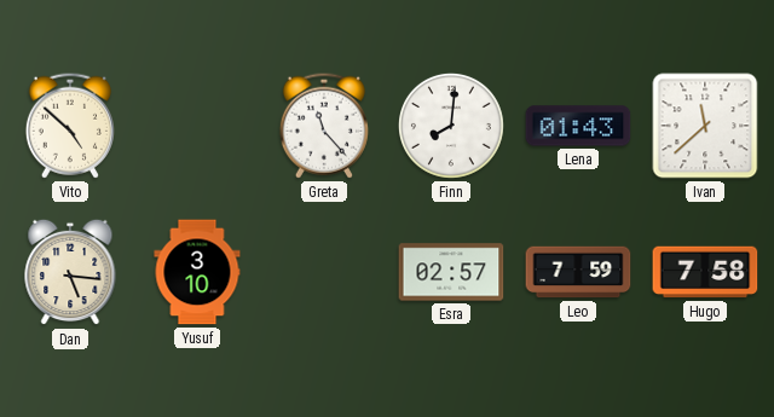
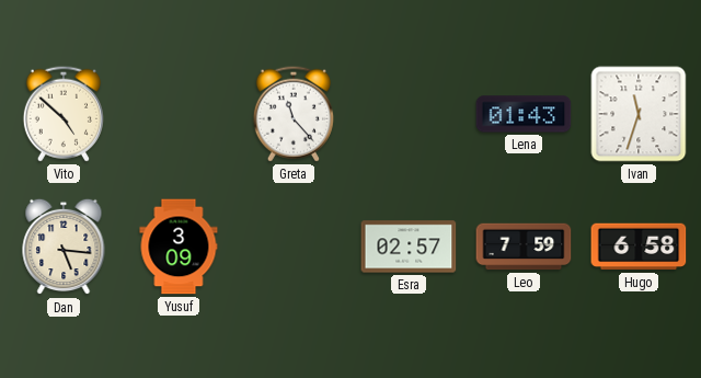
Finn: 8:01 -> none (451, 126)
Ivan: 11:38 -> 11:33 (639, 114)
Yusuf: 3:10 -> 3:09 (179, 247)
Hugo: 7:58 -> 6:58 (639, 247)
